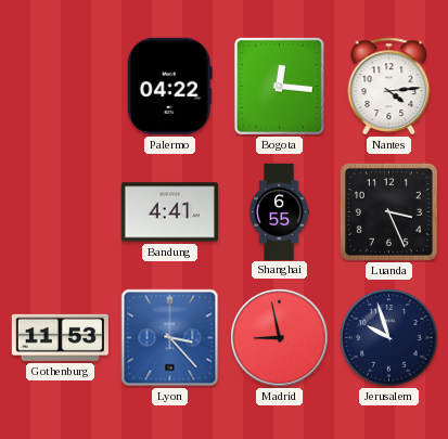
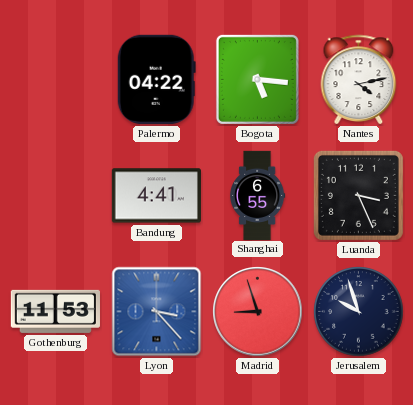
Bogota: 12:16 -> 5:16 (257, 79)
Nantes: 4:14 -> 4:13 (359, 79)
Madrid: 8:58 -> 8:57 (258, 312)
